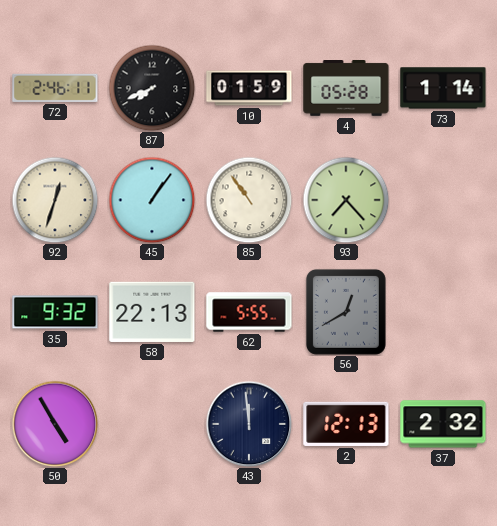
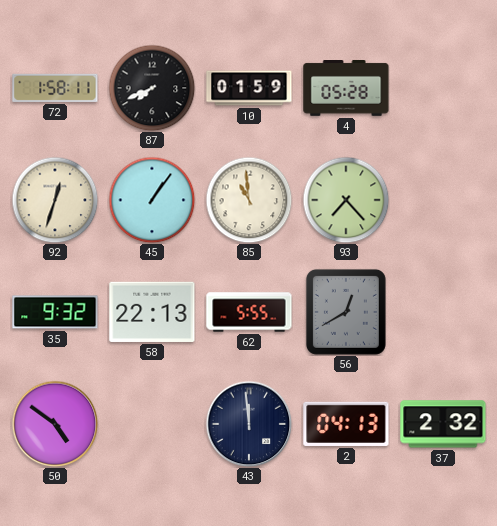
72: 2:46 -> 1:58 (55, 88)
73: 1:14 -> none (443, 88)
85: 10:54 -> 10:59 (249, 200)
50: 4:55 -> 4:51 (55, 424)
2: 12:13 -> 04:13 (346, 424)
